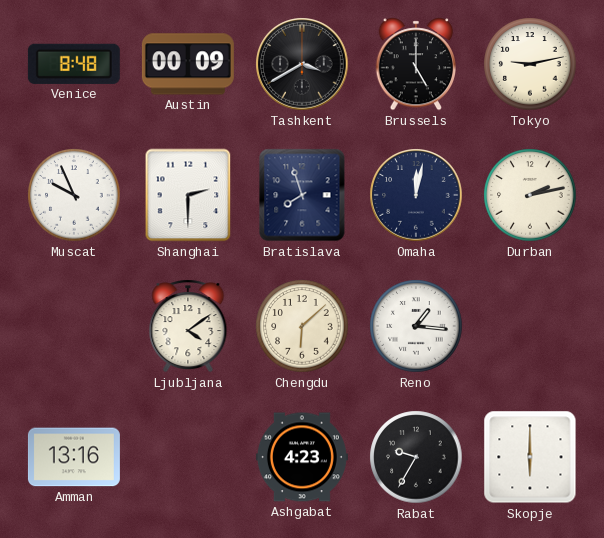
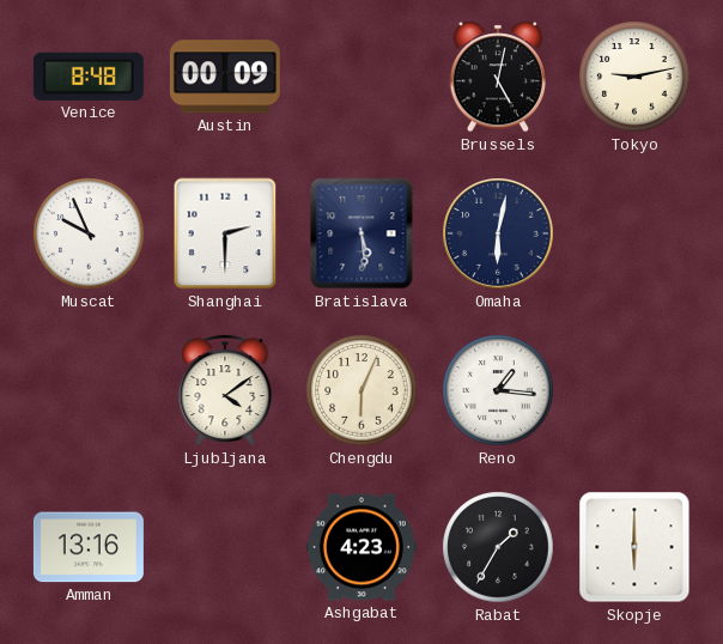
Tashkent: 3:40 -> none (302, 64)
Brussels: 5:00 -> 5:02 (498, 77)
Bratislava: 7:57 -> 5:29 (361, 233)
Omaha: 12:02 -> 6:02 (498, 233)
Durban: 2:13 -> none (530, 195)
Chengdu: 6:08 -> 6:04 (361, 390)
Rabat: 9:35 -> 1:35 (498, 547)
